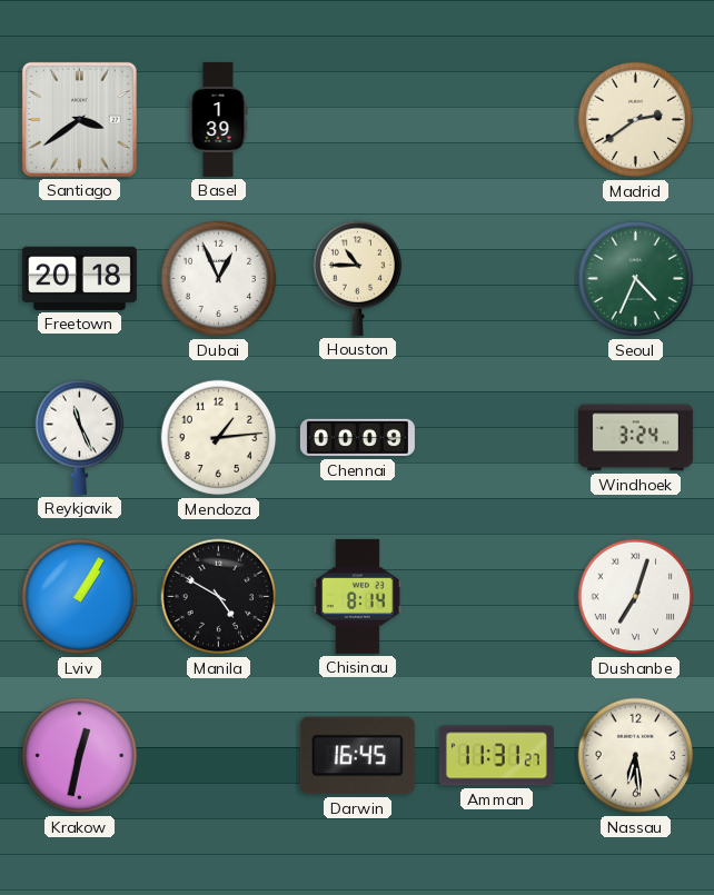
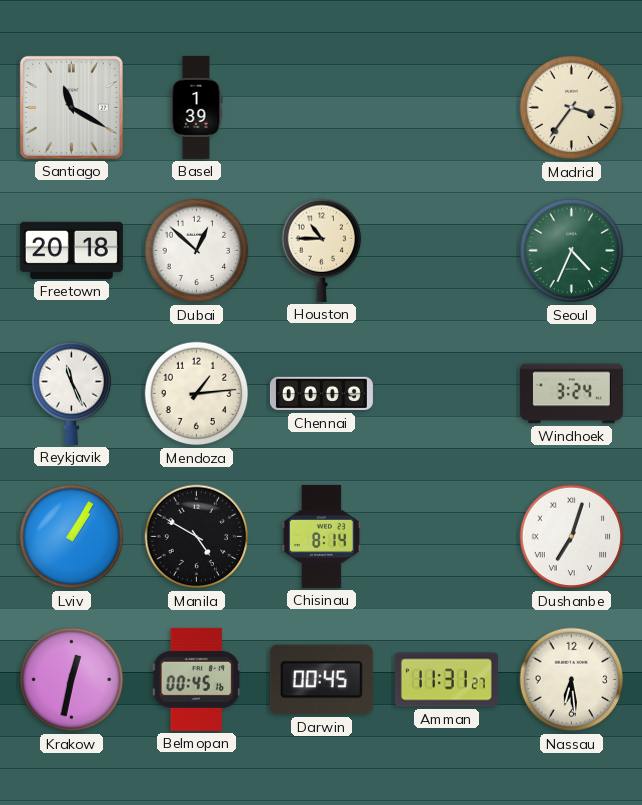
Santiago: 3:39 -> 11:20 (71, 107)
Madrid: 2:39 -> 3:36 (572, 108)
Dubai: 12:56 -> 12:52 (197, 251)
Belmopan: none -> 00:45 (197, 679)
Darwin: 16:45 -> 00:45 (321, 680)
